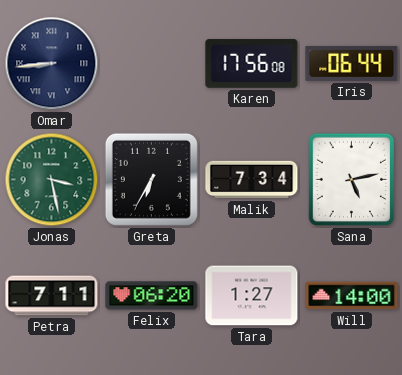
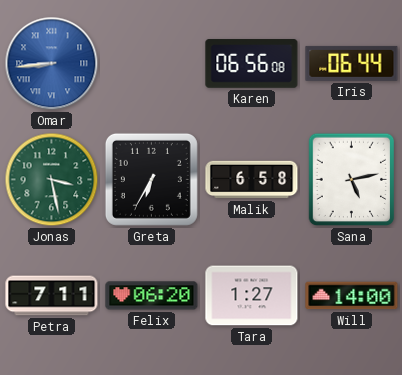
Omar dial: navy -> blue (52, 64)
Karen: 17:56 -> 06:56 (252, 64)
Malik: 7:34 -> 6:58 (252, 180)
